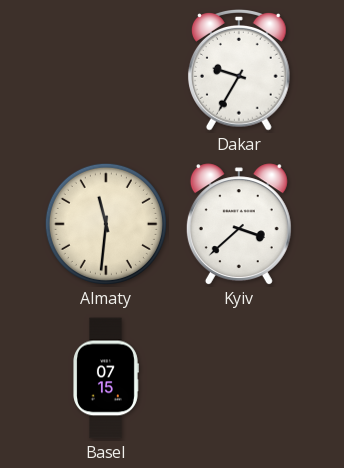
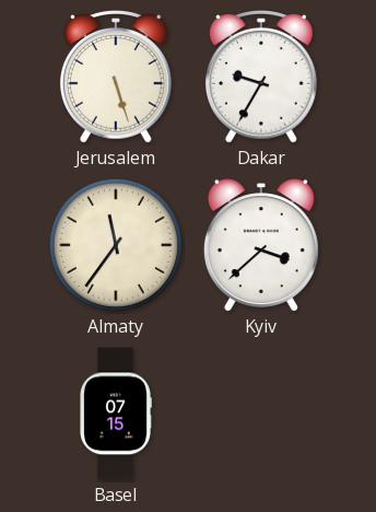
Jerusalem: none -> 5:27 (116, 78)
Almaty: 11:31 -> 11:36 (116, 245)
